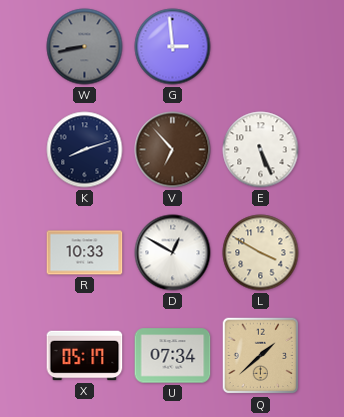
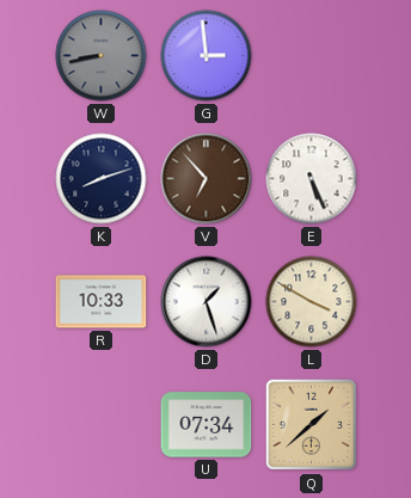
D: 12:50 -> 1:27 (207, 302)
X: 05:17 -> none (85, 356)
